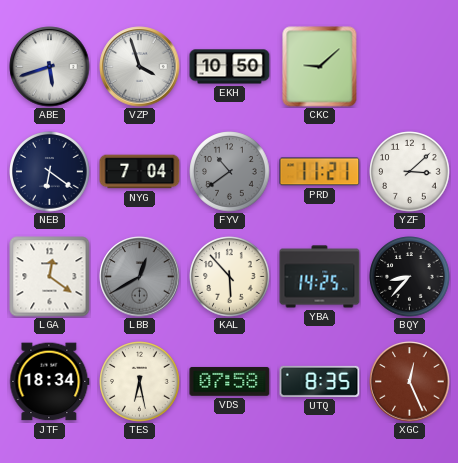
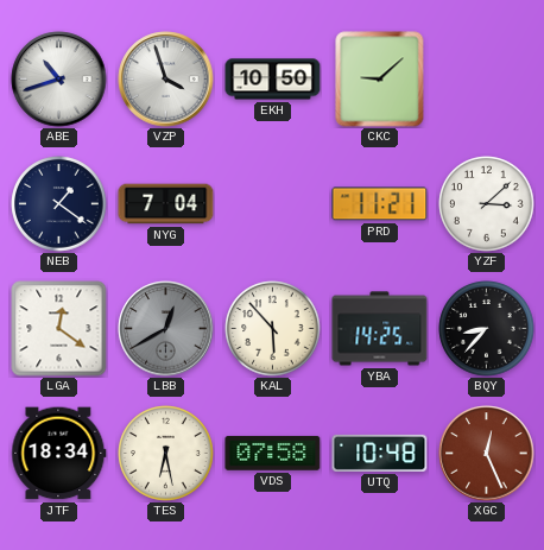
ABE: 5:42 -> 10:42 (59, 80)
NEB: 6:21 -> 1:21 (59, 204)
FYV: 10:39 -> none (230, 172)
UTQ: 8:35 -> 10:48 (380, 453)
